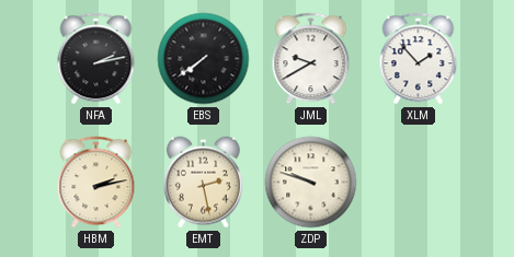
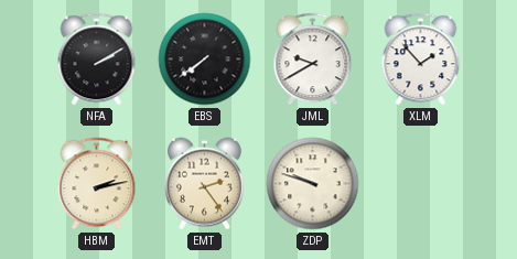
NFA: 2:13 -> 2:10 (97, 60)
EMT: 2:28 -> 2:24 (204, 184)
